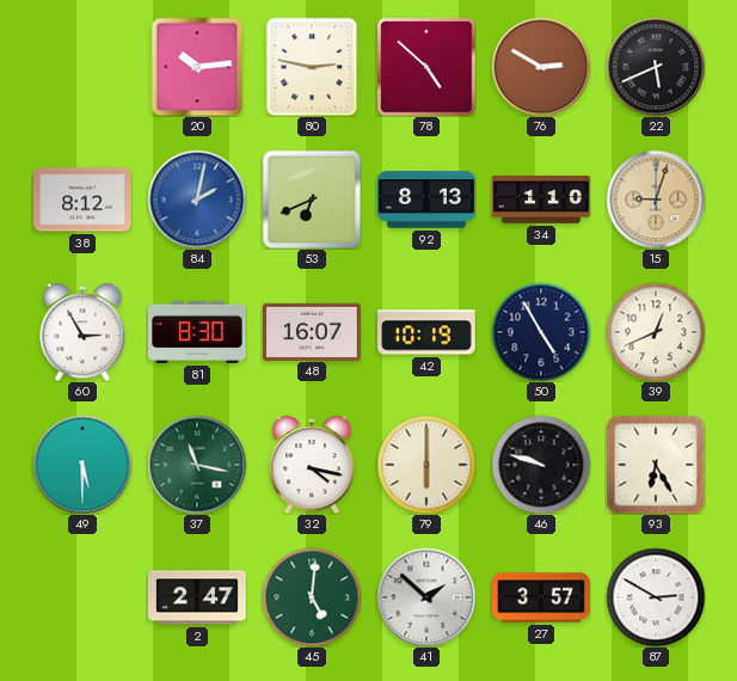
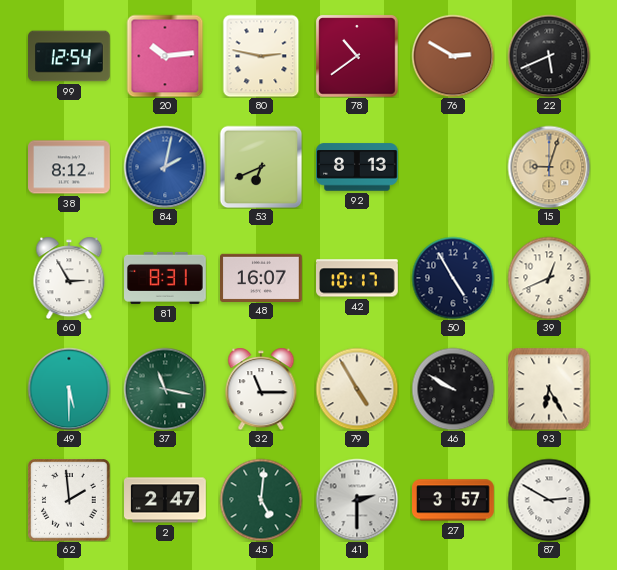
99: none -> 12:54 (69, 56)
78: 4:52 -> 10:39 (357, 56)
34: 1:10 -> none (541, 200)
81: 8:30 -> 8:31 (166, 278)
42: 10:19 -> 10:17 (358, 278)
32: 4:17 -> 11:15 (261, 389)
79: 6:00 -> 4:55 (357, 389)
46: 9:48 -> 9:50 (453, 389)
62: none -> 1:59 (69, 500)
41: 1:52 -> 2:30 (357, 500)
